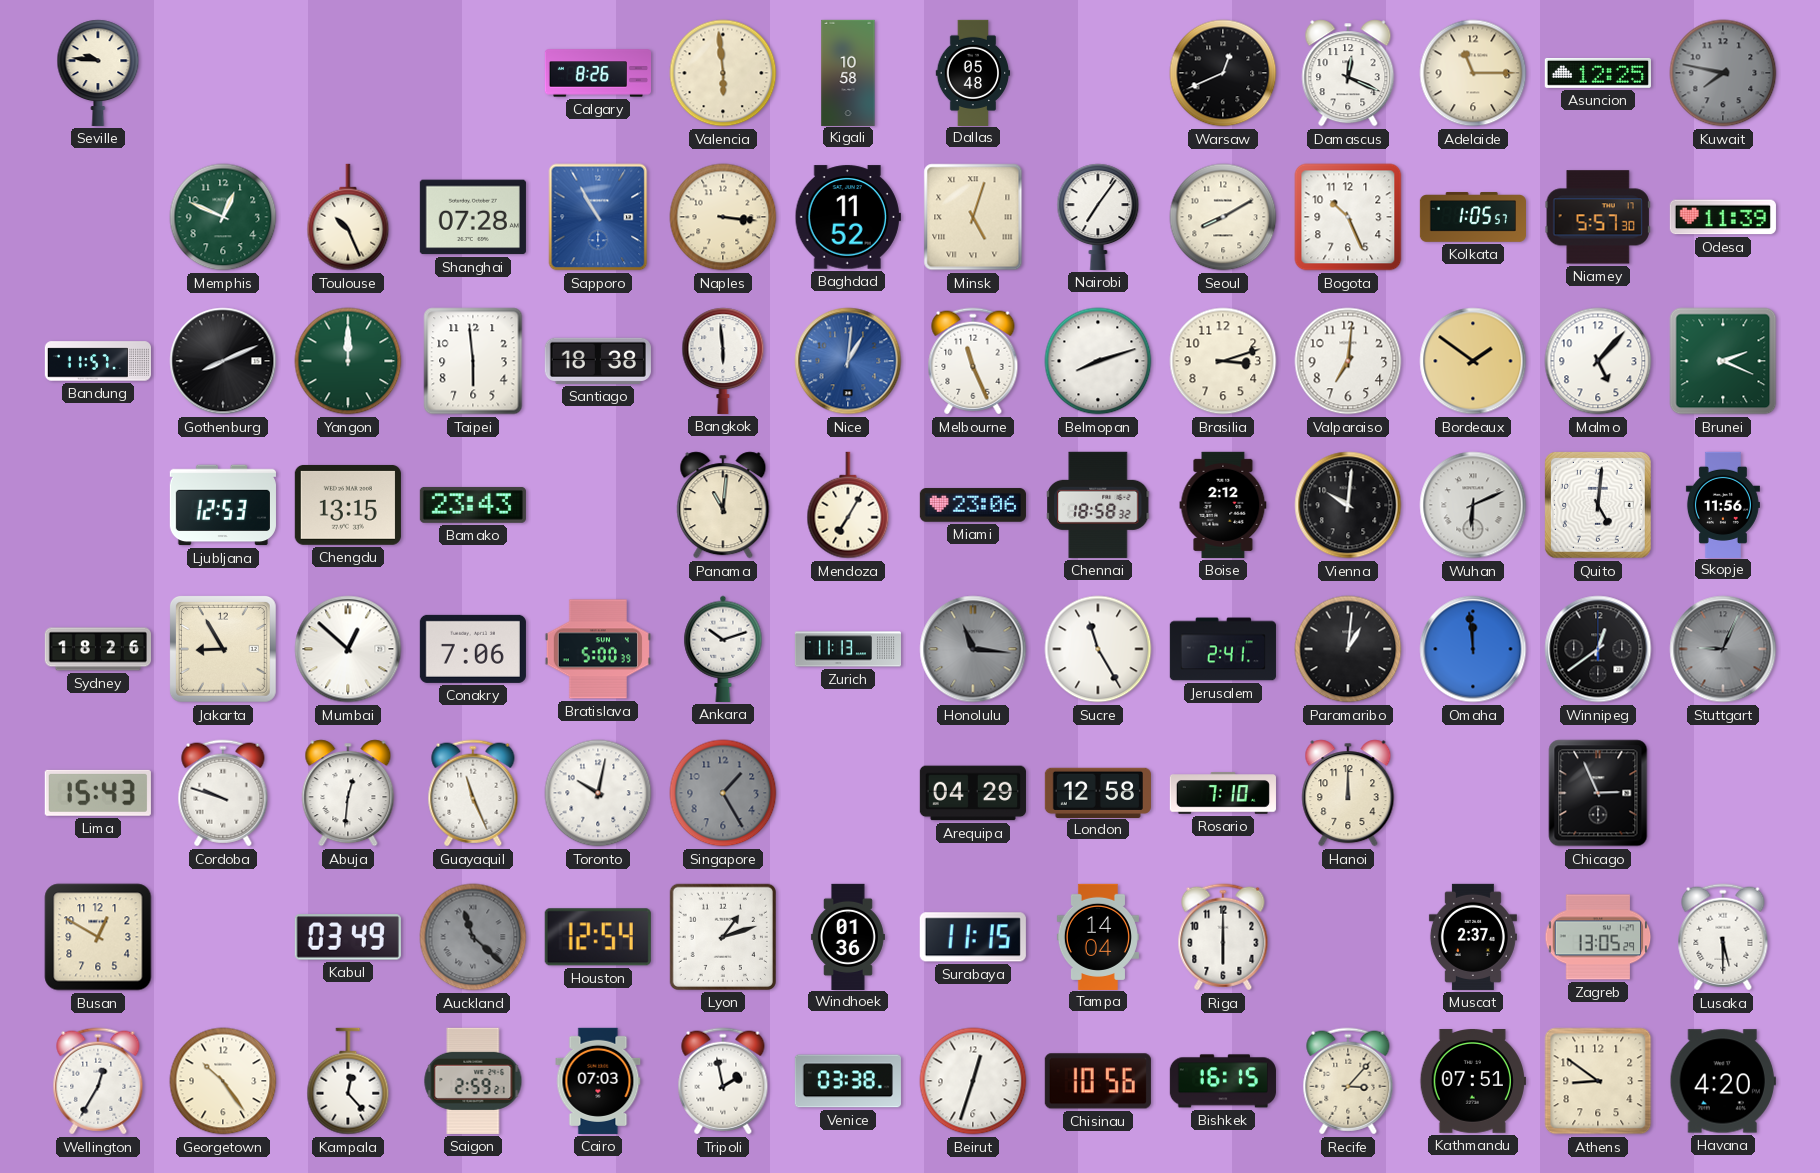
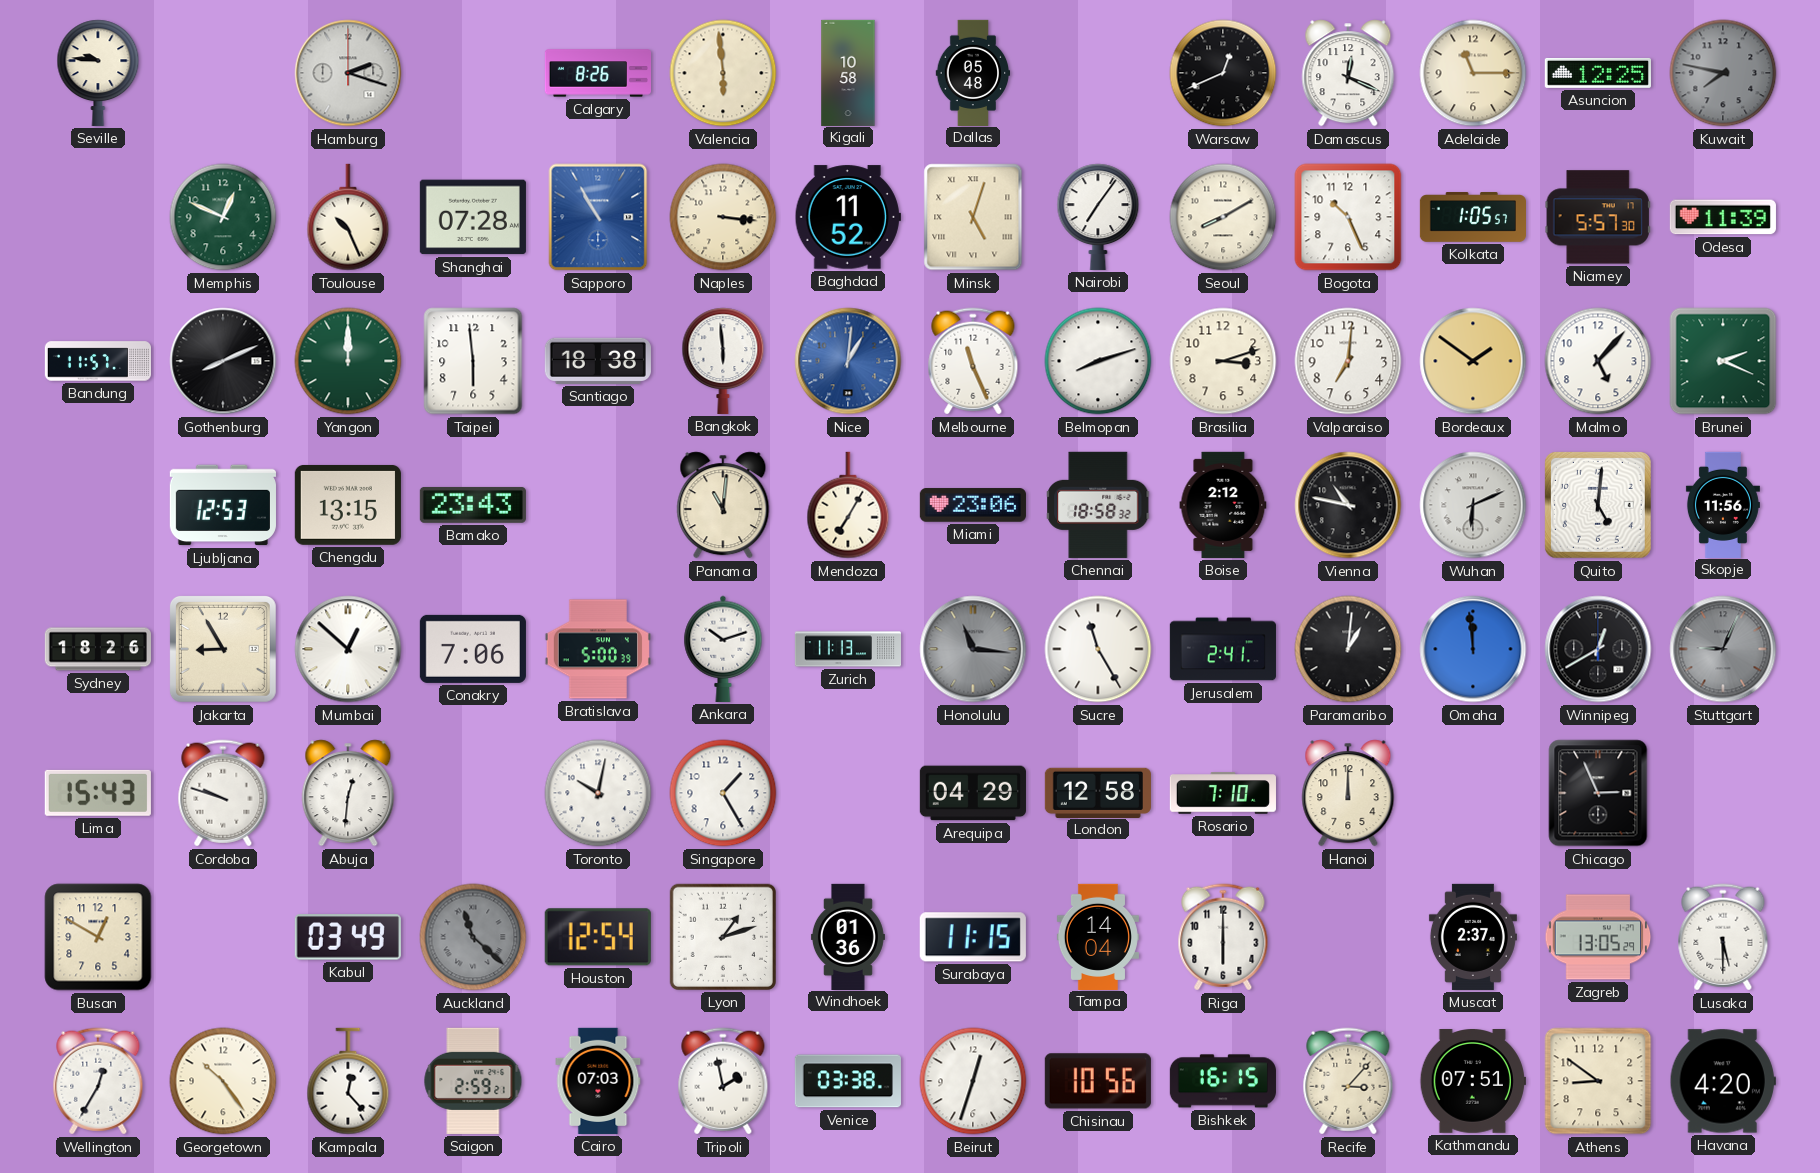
Hamburg: none -> 2:18 (348, 73)
Vienna: 10:01 -> 10:47 (1348, 505)
Winnipeg: 12:39 -> 12:40 (1598, 649)
Guayaquil: 11:26 -> none (473, 793)
Singapore dial: grey -> white (723, 793)
